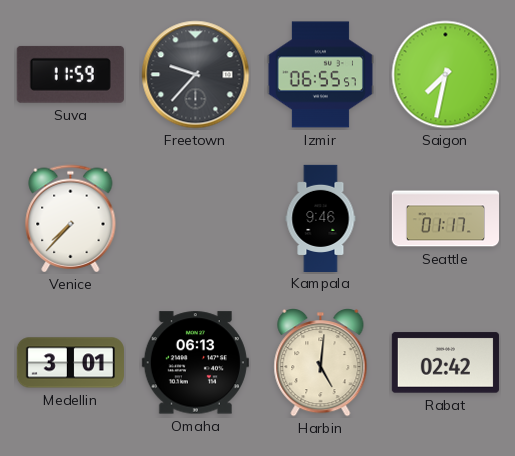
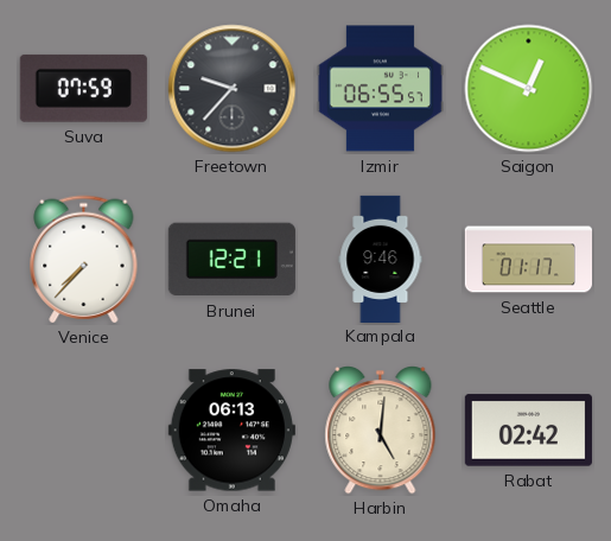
Suva: 11:59 -> 07:59 (83, 88)
Saigon: 7:32 -> 12:49 (529, 89)
Brunei: none -> 12:21 (231, 260)
Medellin: 3:01 -> none (70, 363)
